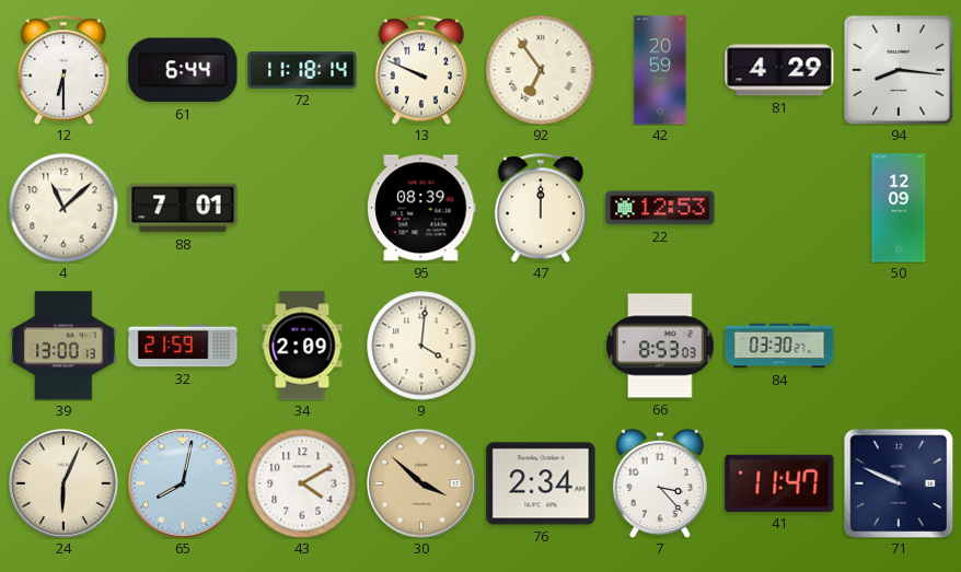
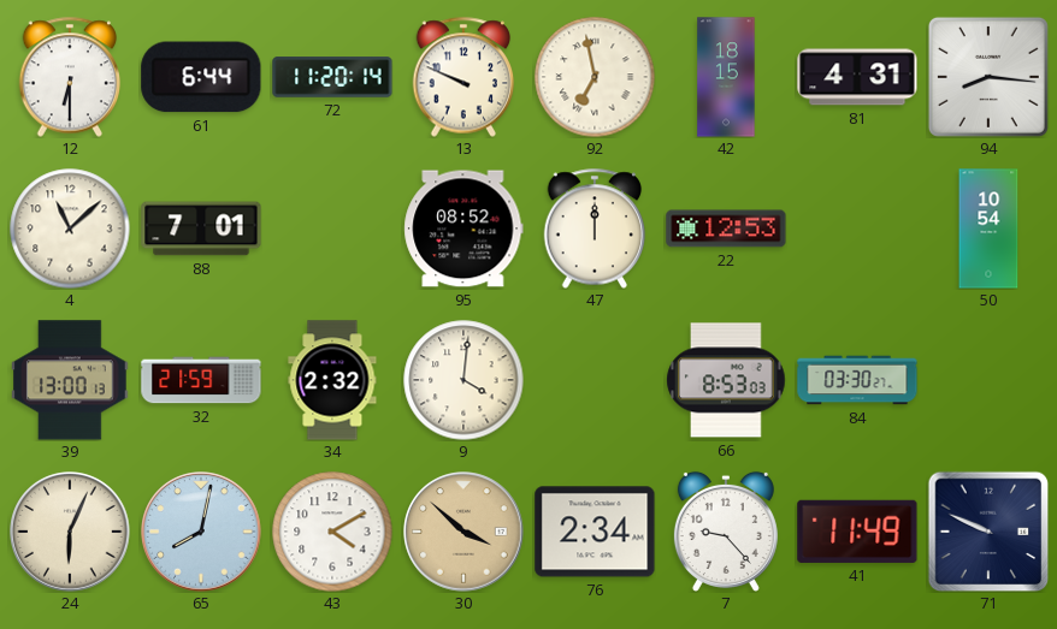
72: 11:18 -> 11:20 (332, 77)
92: 6:54 -> 6:58 (595, 77)
42: 20:59 -> 18:15 (726, 77)
81: 4:29 -> 4:31 (857, 77)
95: 08:39 -> 08:52 (463, 229)
50: 12:09 -> 10:54 (988, 229)
34: 2:09 -> 2:32 (332, 380)
7: 3:23 -> 9:23 (726, 532)
41: 11:47 -> 11:49 (857, 532)
